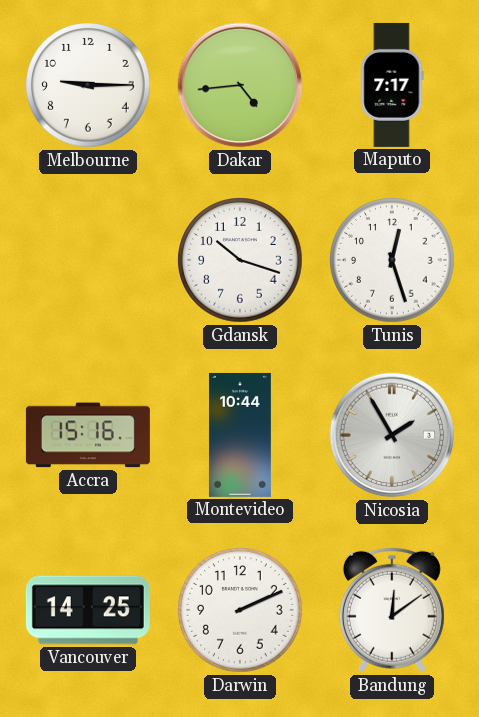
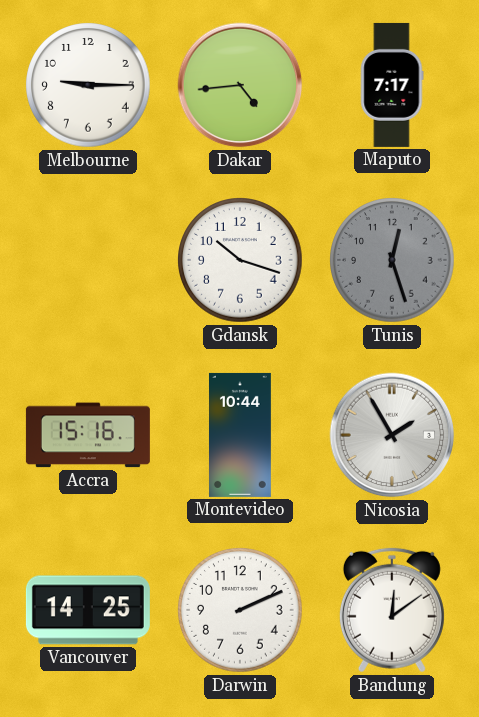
Tunis dial: white -> grey (392, 260)
